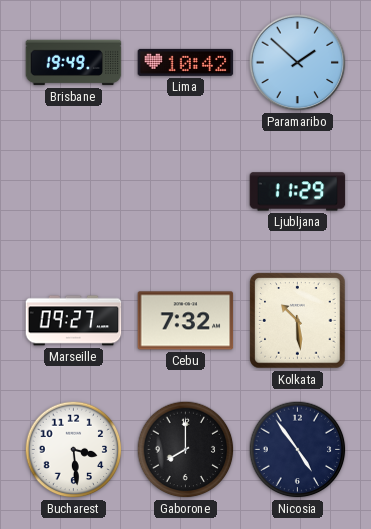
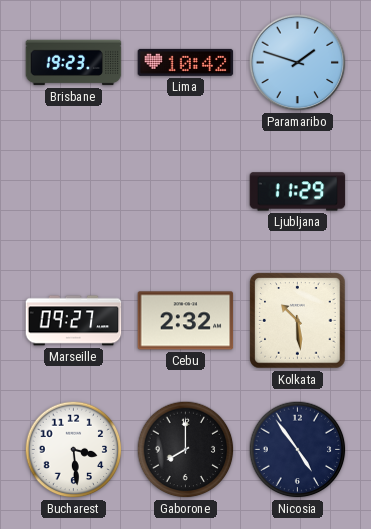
Brisbane: 19:49 -> 19:23 (74, 63)
Paramaribo: 1:52 -> 1:48 (298, 63)
Cebu: 7:32 -> 2:32 (186, 321)
